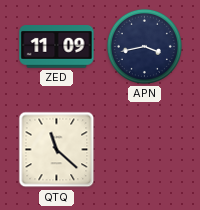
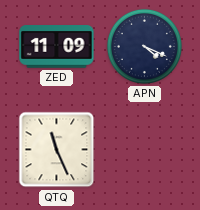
APN: 3:43 -> 4:19 (144, 46)
QTQ: 11:22 -> 11:26 (57, 150)
